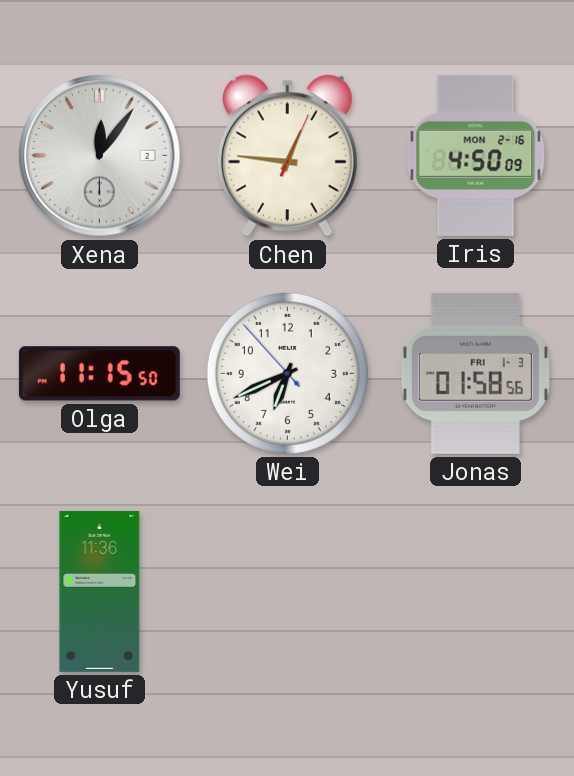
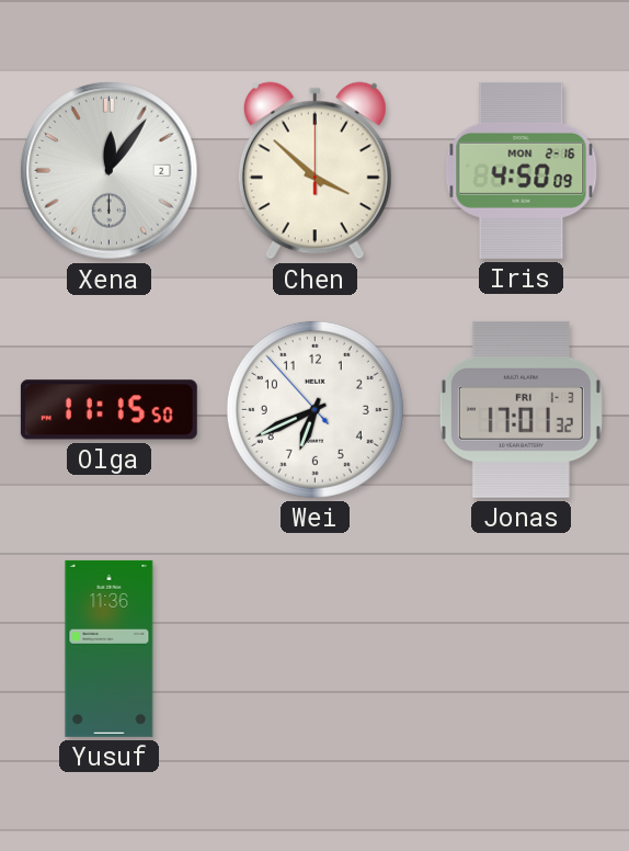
Chen: 12:46 -> 3:52 (314, 171)
Jonas: 01:58 -> 17:01 (521, 409)
